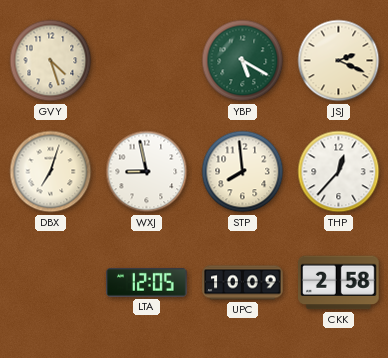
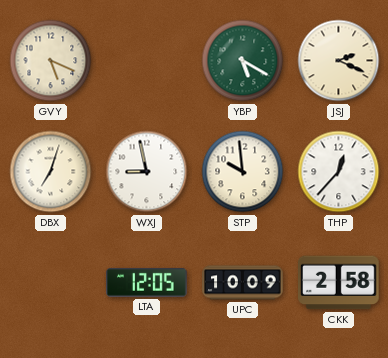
GVY: 4:27 -> 5:19 (51, 61)
STP: 7:59 -> 9:59 (243, 172)
